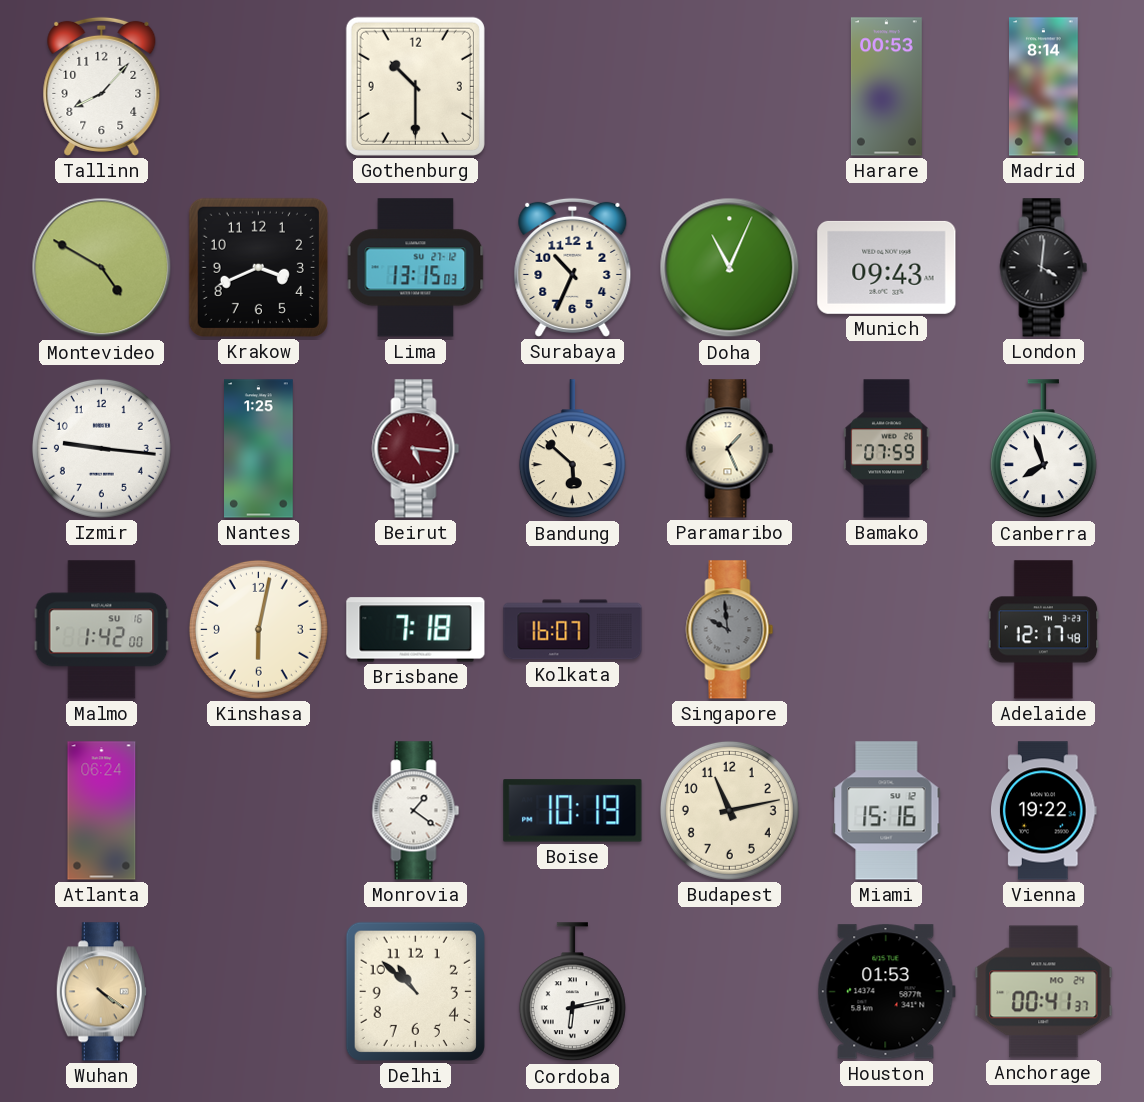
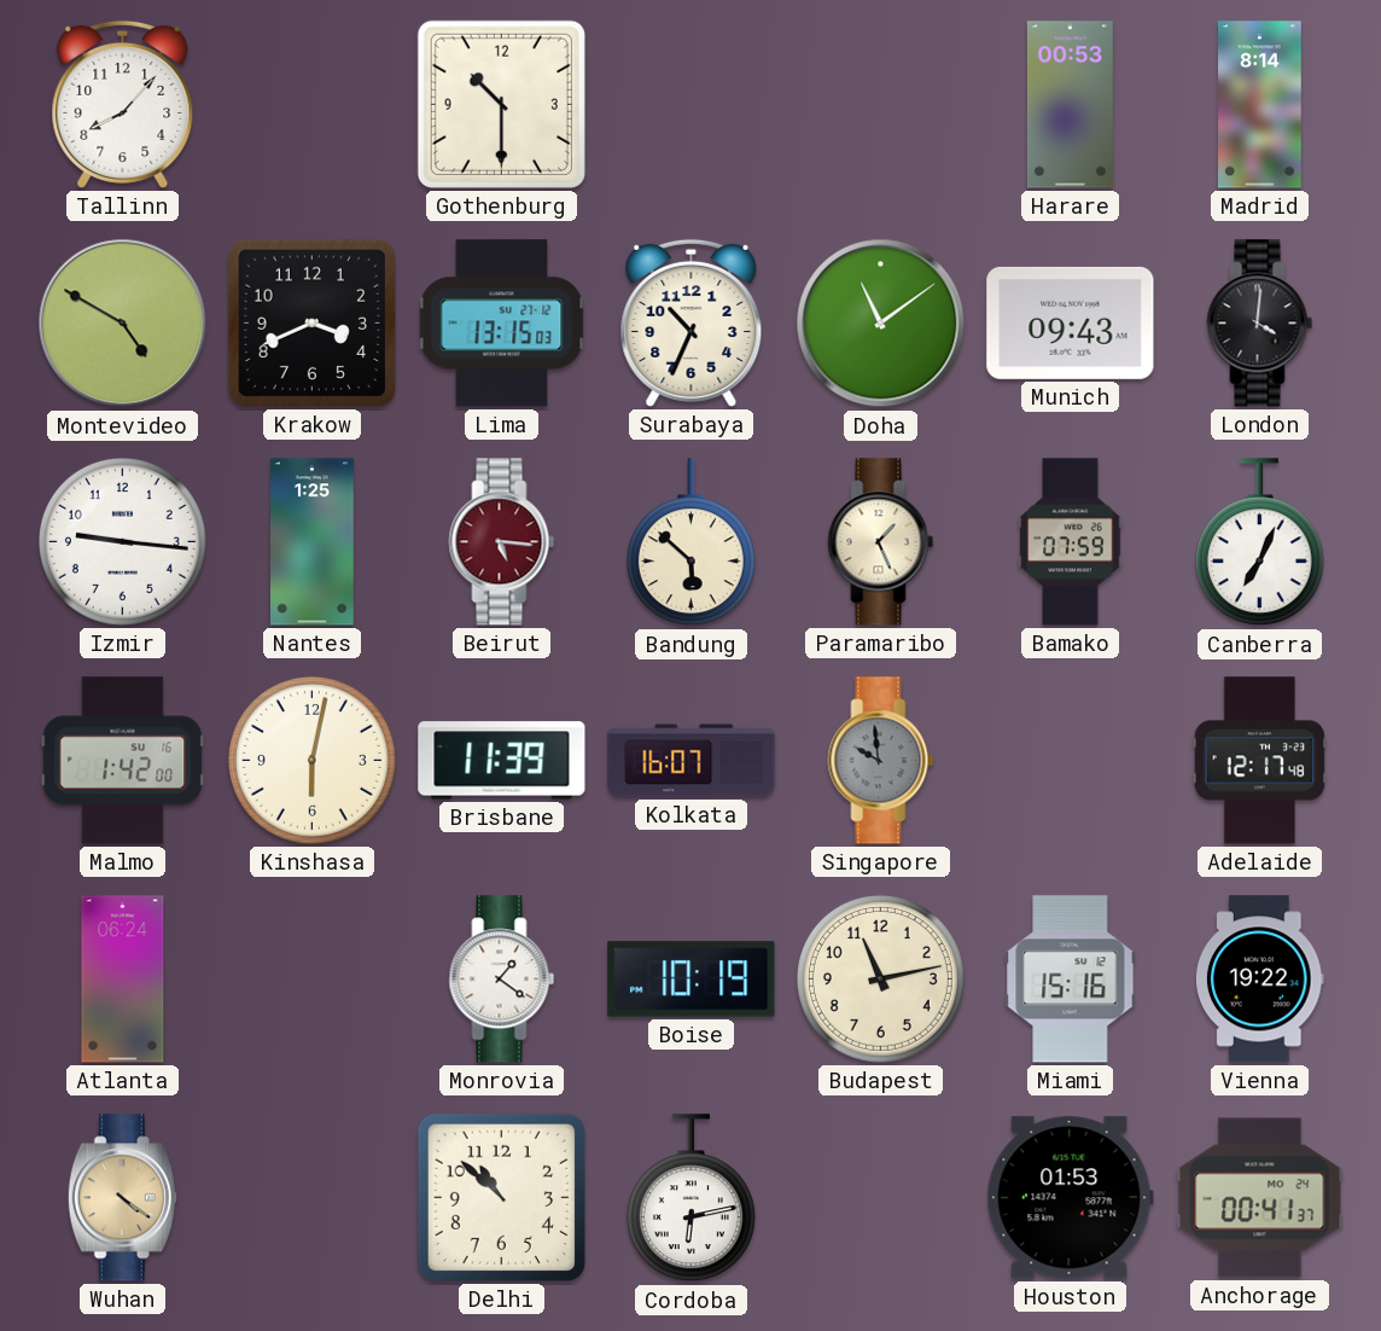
Doha: 11:04 -> 11:09 (881, 324)
Canberra: 7:57 -> 7:04 (1259, 542)
Brisbane: 7:18 -> 11:39 (502, 761)
